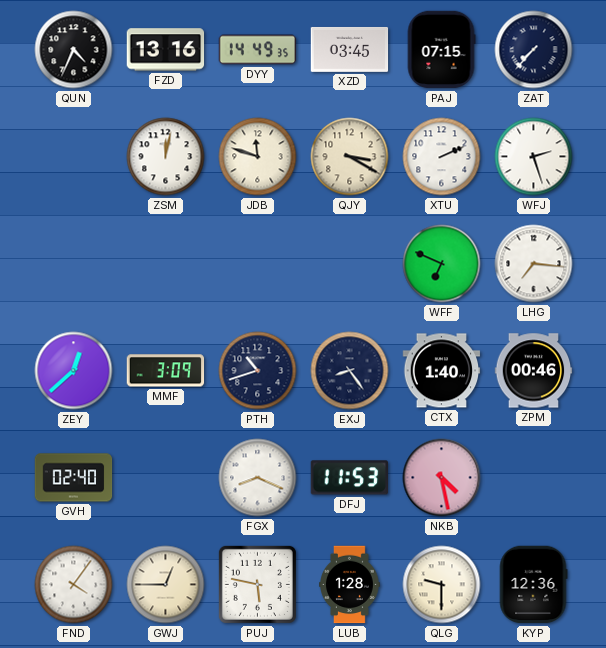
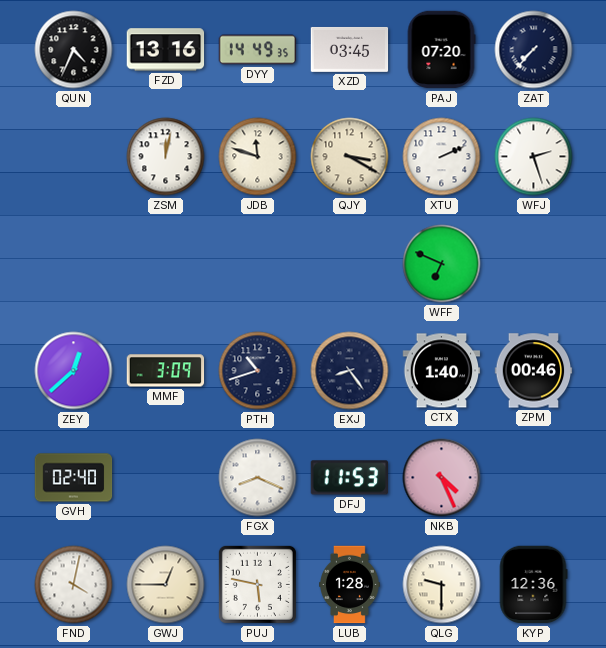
PAJ: 07:15 -> 07:20 (441, 50)
LHG: 7:16 -> none (534, 264)
NKB: 4:28 -> 4:26 (442, 478)
FND: 4:06 -> 4:02 (74, 585)
